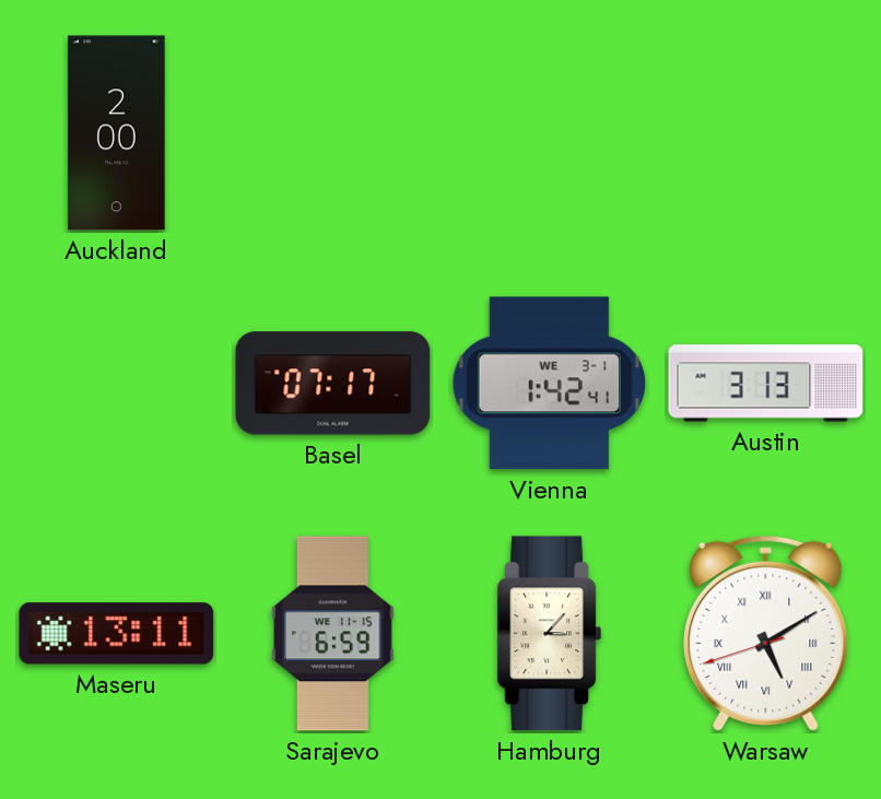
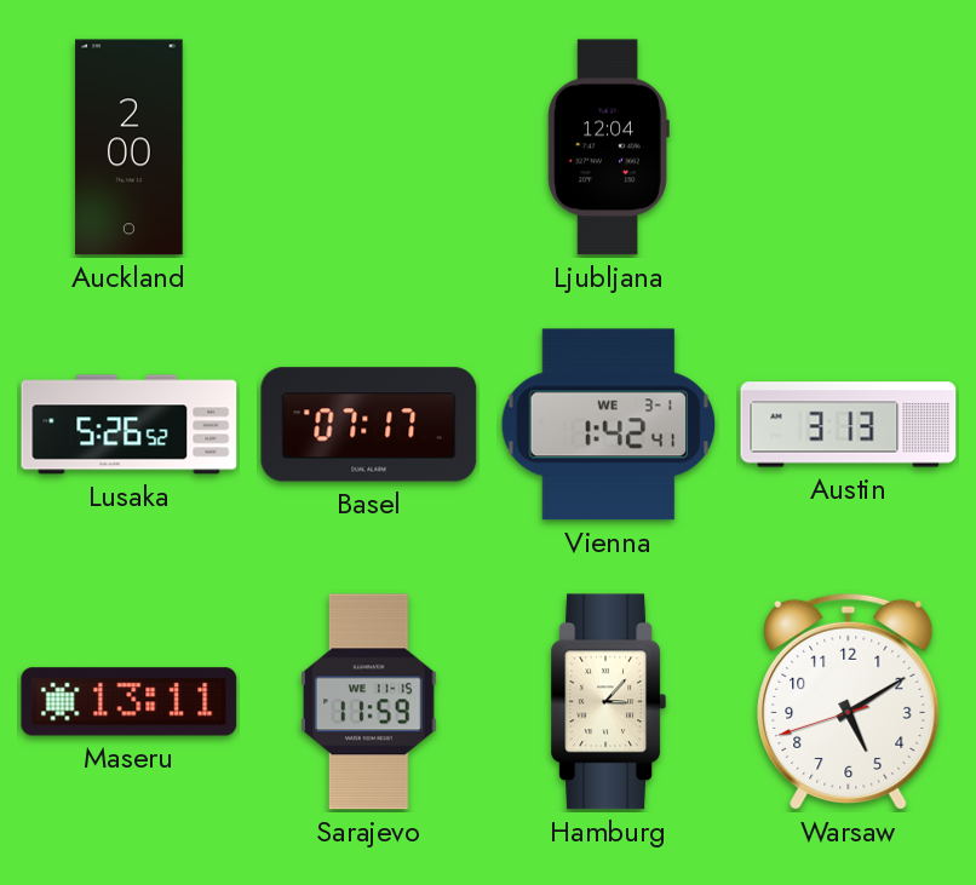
Ljubljana: none -> 12:04 (608, 148)
Lusaka: none -> 5:26 (130, 425)
Sarajevo: 6:59 -> 11:59 (368, 702)
Warsaw numerals: Roman -> Arabic (849, 702)
